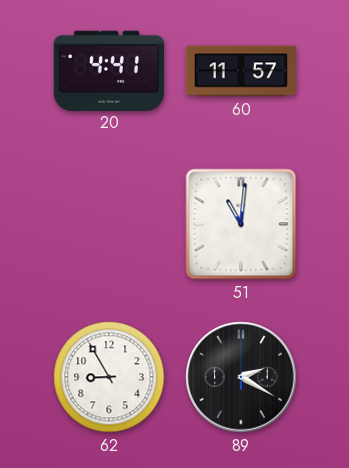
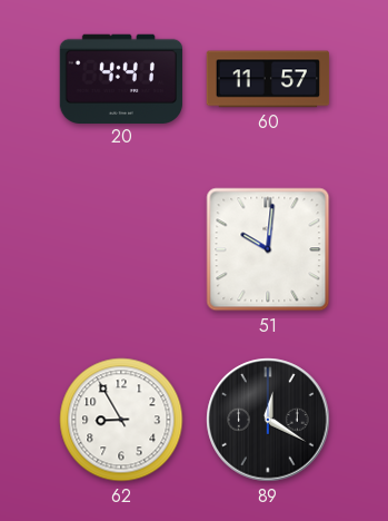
51: 11:01 -> 10:01 (268, 249)
89: 2:20 -> 12:20 (268, 420)
